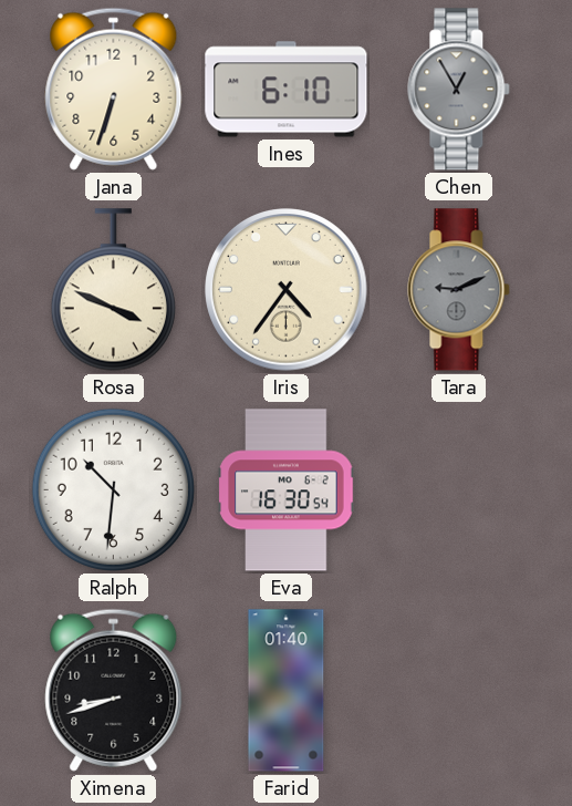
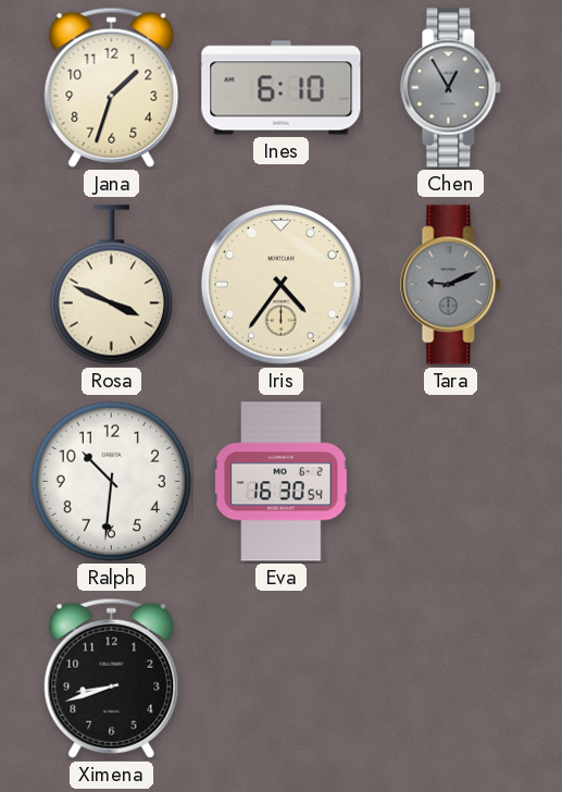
Jana: 6:33 -> 1:33 (112, 87)
Farid: 01:40 -> none (287, 691)
